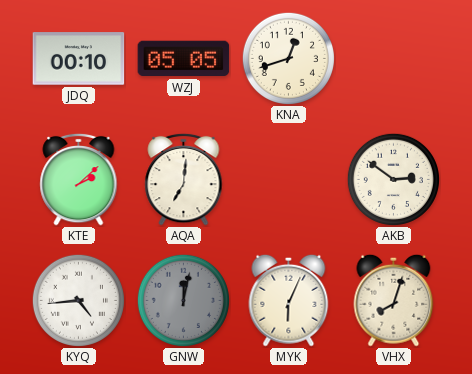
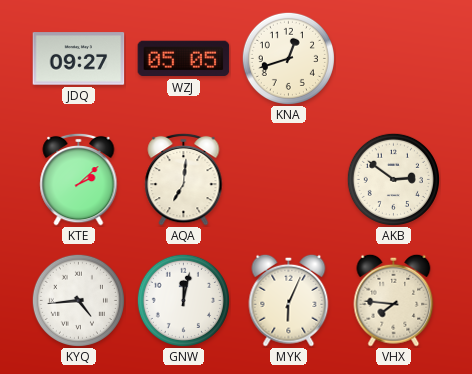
JDQ: 00:10 -> 09:27 (79, 59)
GNW dial: grey -> white (183, 300)
VHX: 8:03 -> 7:46 (394, 300)
